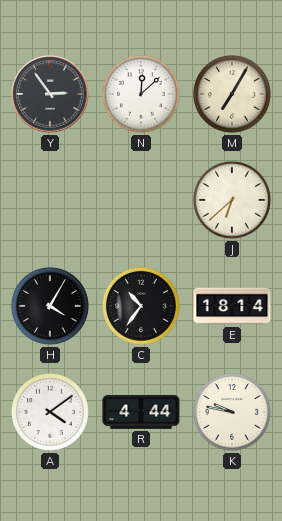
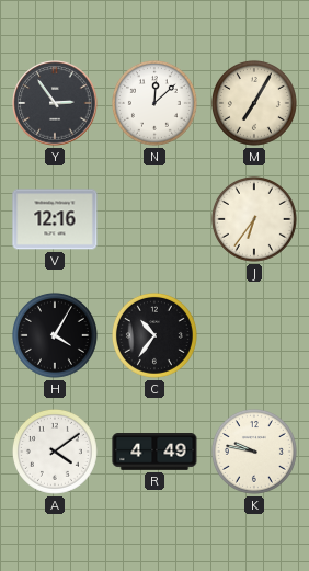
V: none -> 12:16 (55, 219)
J: 6:38 -> 6:36 (254, 219)
E: 18:14 -> none (232, 306)
R: 4:44 -> 4:49 (154, 453)
